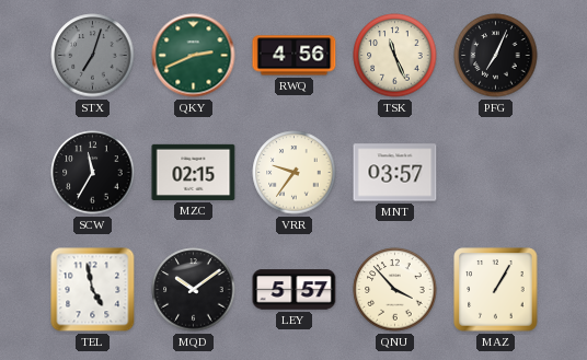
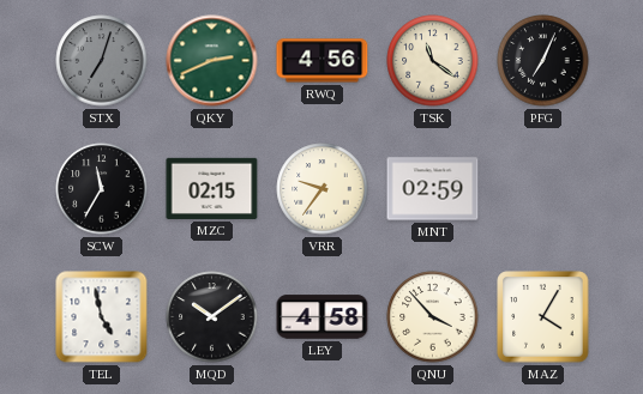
TSK: 11:26 -> 11:21 (433, 61)
MNT: 03:57 -> 02:59 (433, 189)
LEY: 5:57 -> 4:58 (323, 317)
MAZ: 1:05 -> 4:05 (543, 317)
